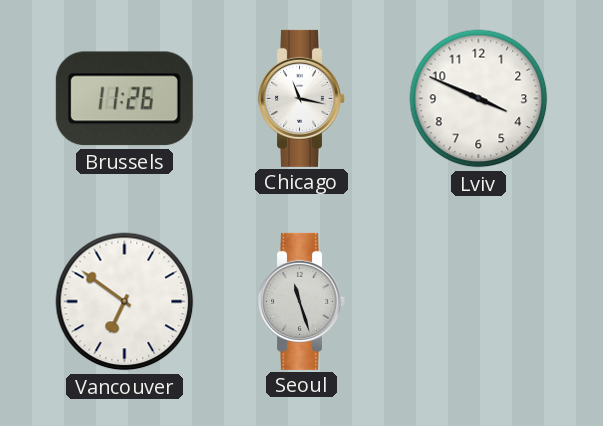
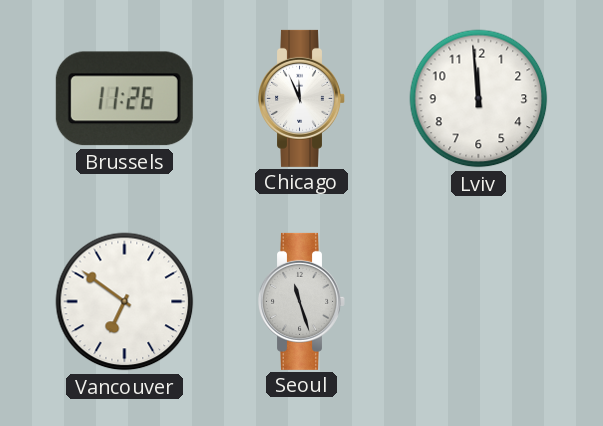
Chicago: 11:17 -> 11:56 (302, 98)
Lviv: 3:49 -> 11:59 (479, 99)
